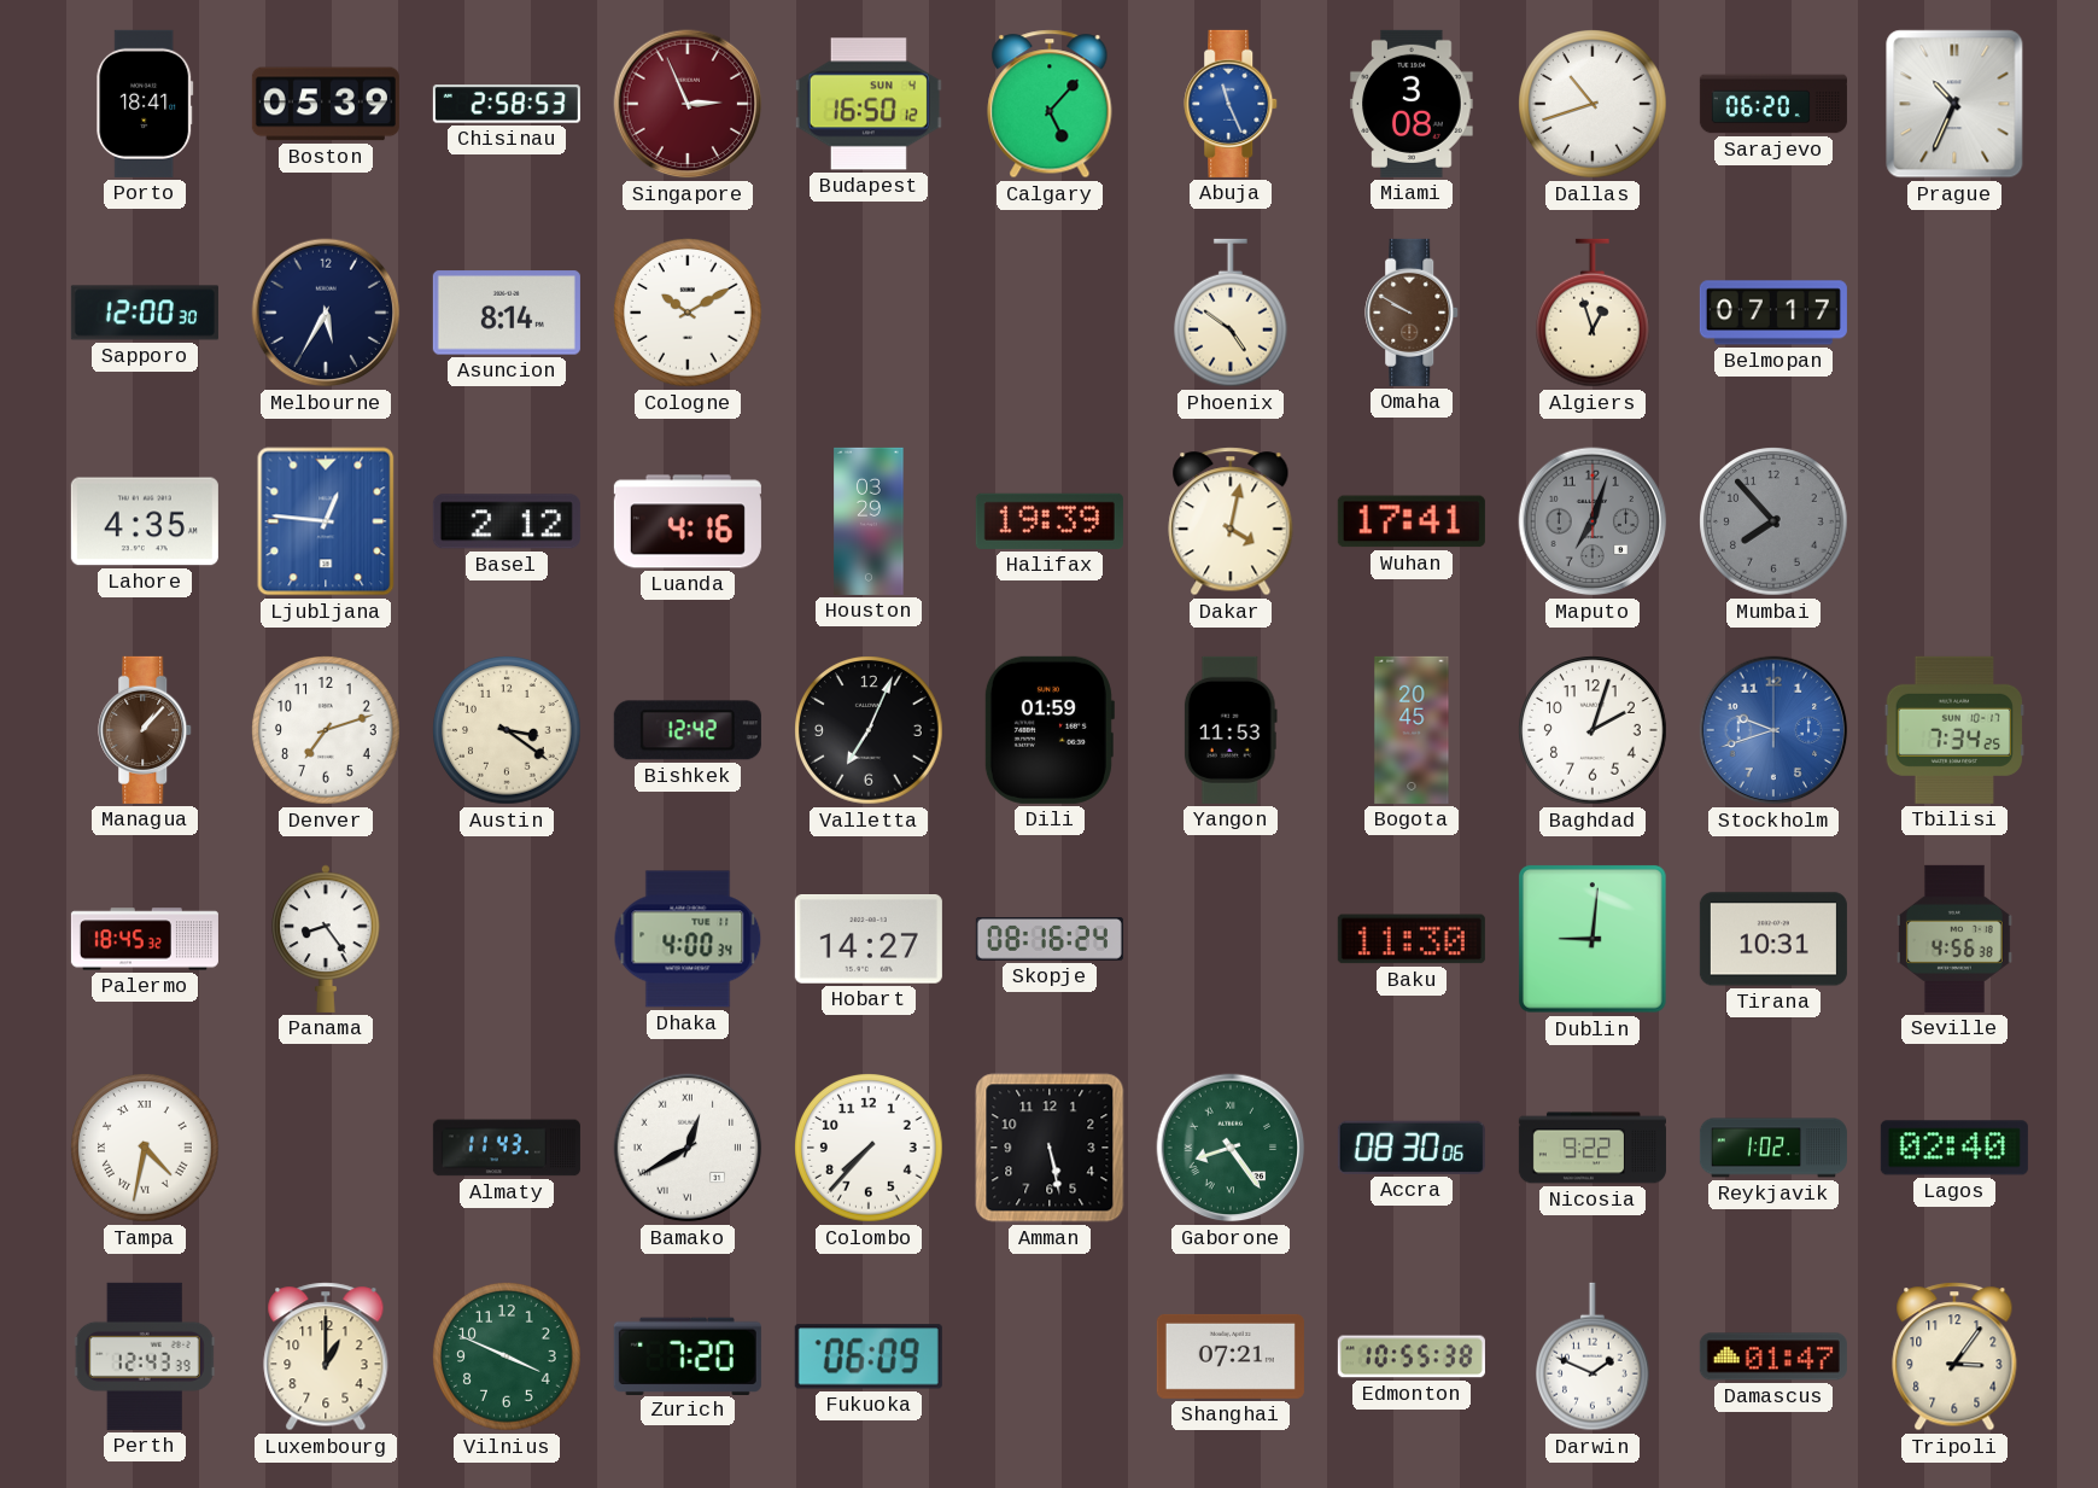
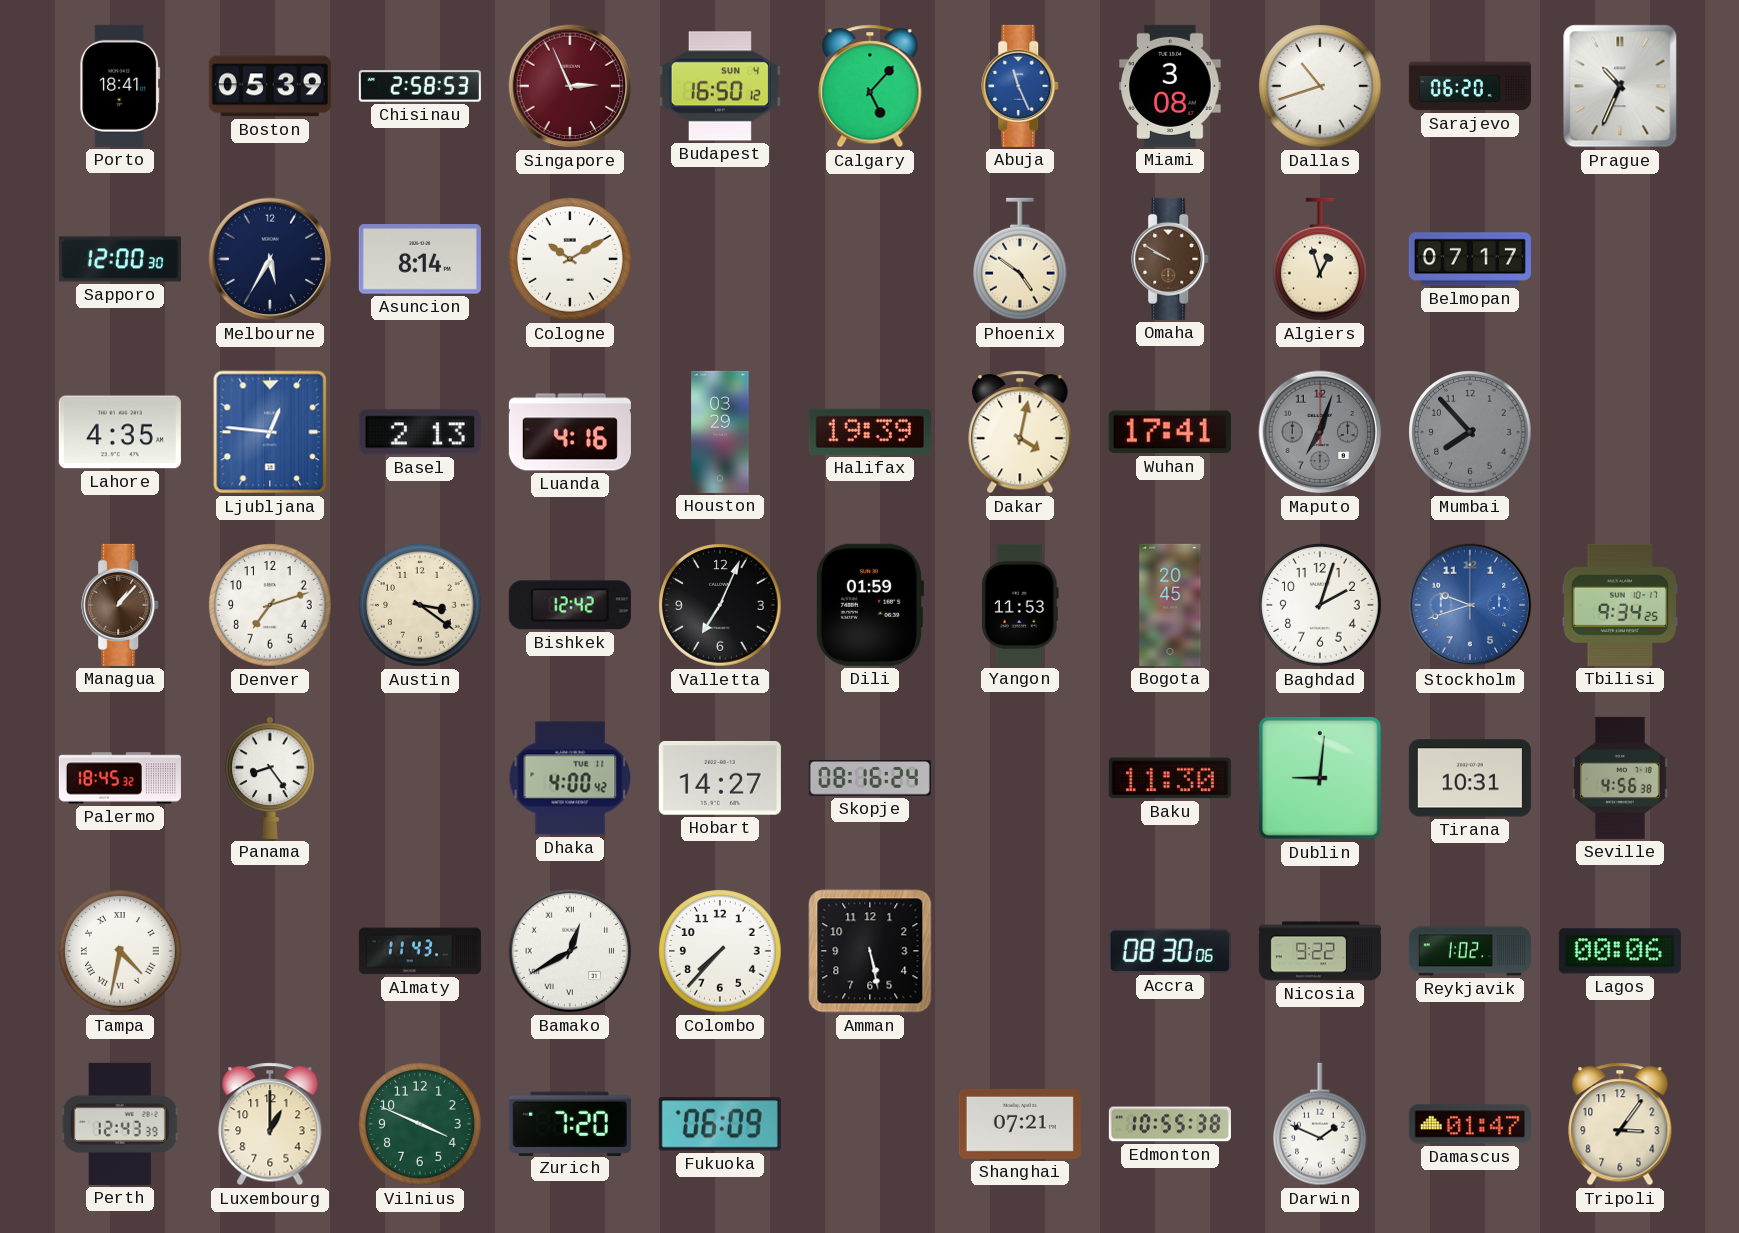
Basel: 2:12 -> 2:13 (420, 432)
Tbilisi: 7:34 -> 9:34 (1619, 605)
Dhaka: 4:00:34 -> 4:00:42 (570, 778)
Gaborone: 8:24 -> none (1231, 1148)
Lagos: 02:40 -> 00:06 (1620, 951)
